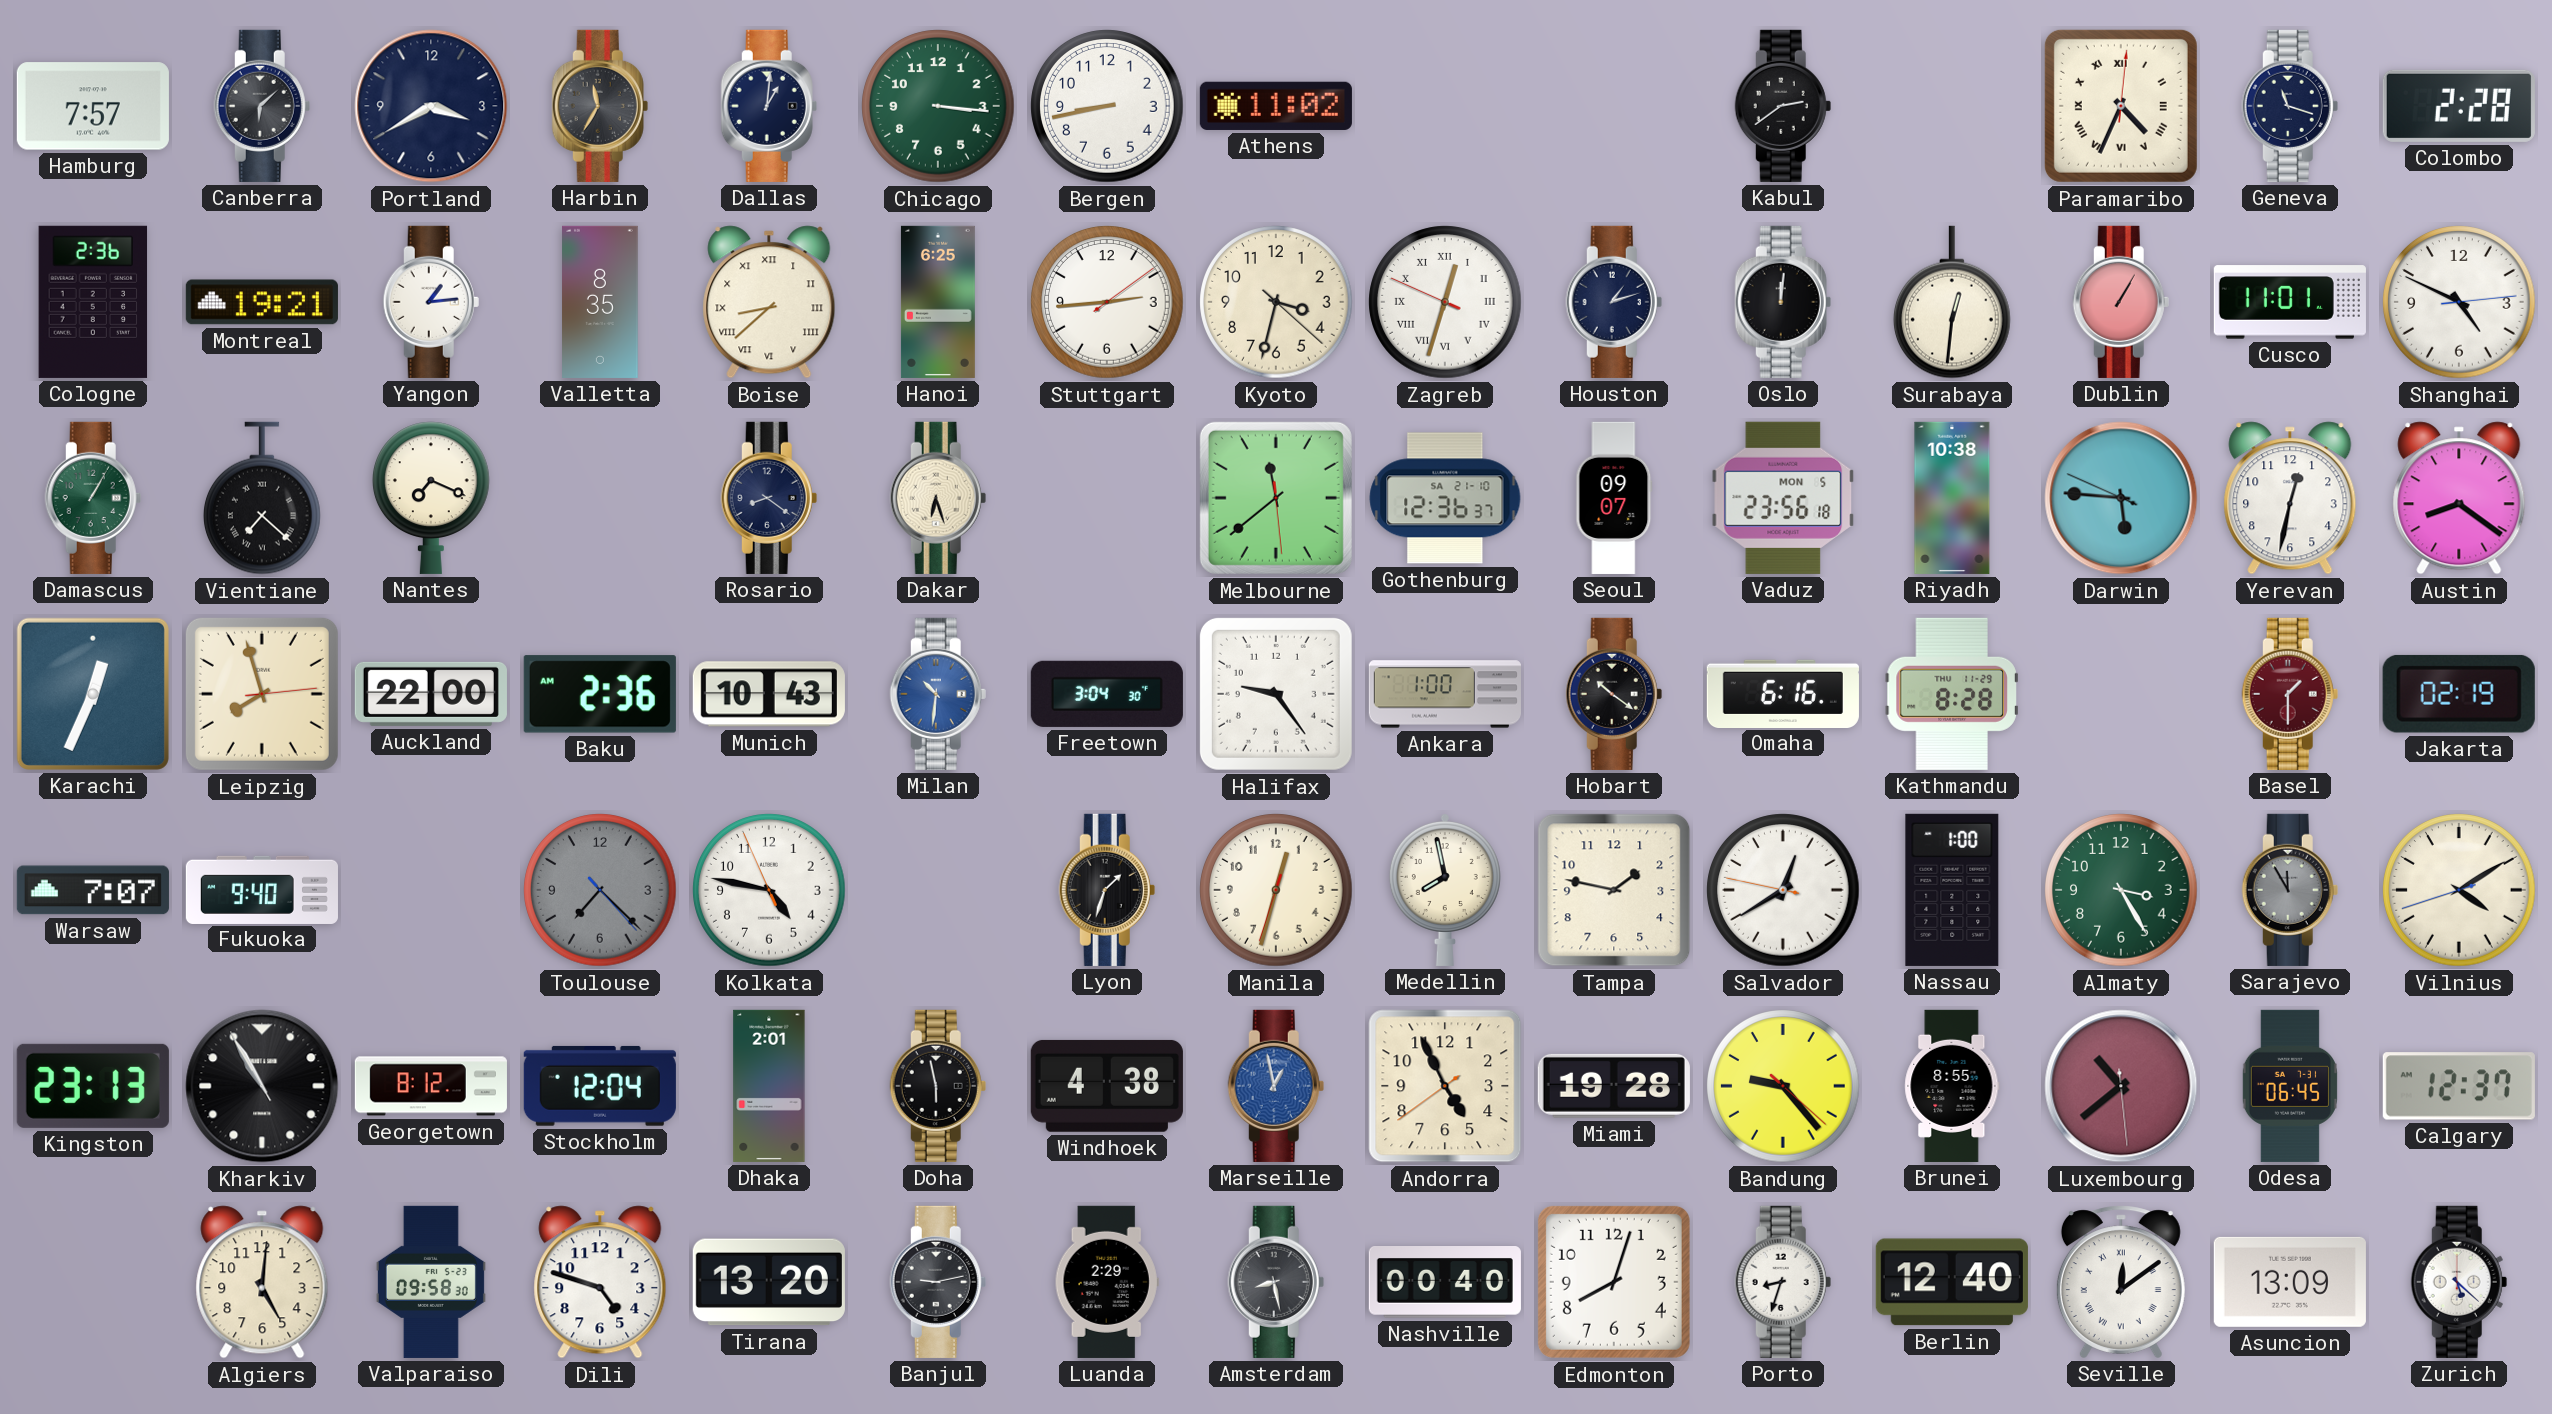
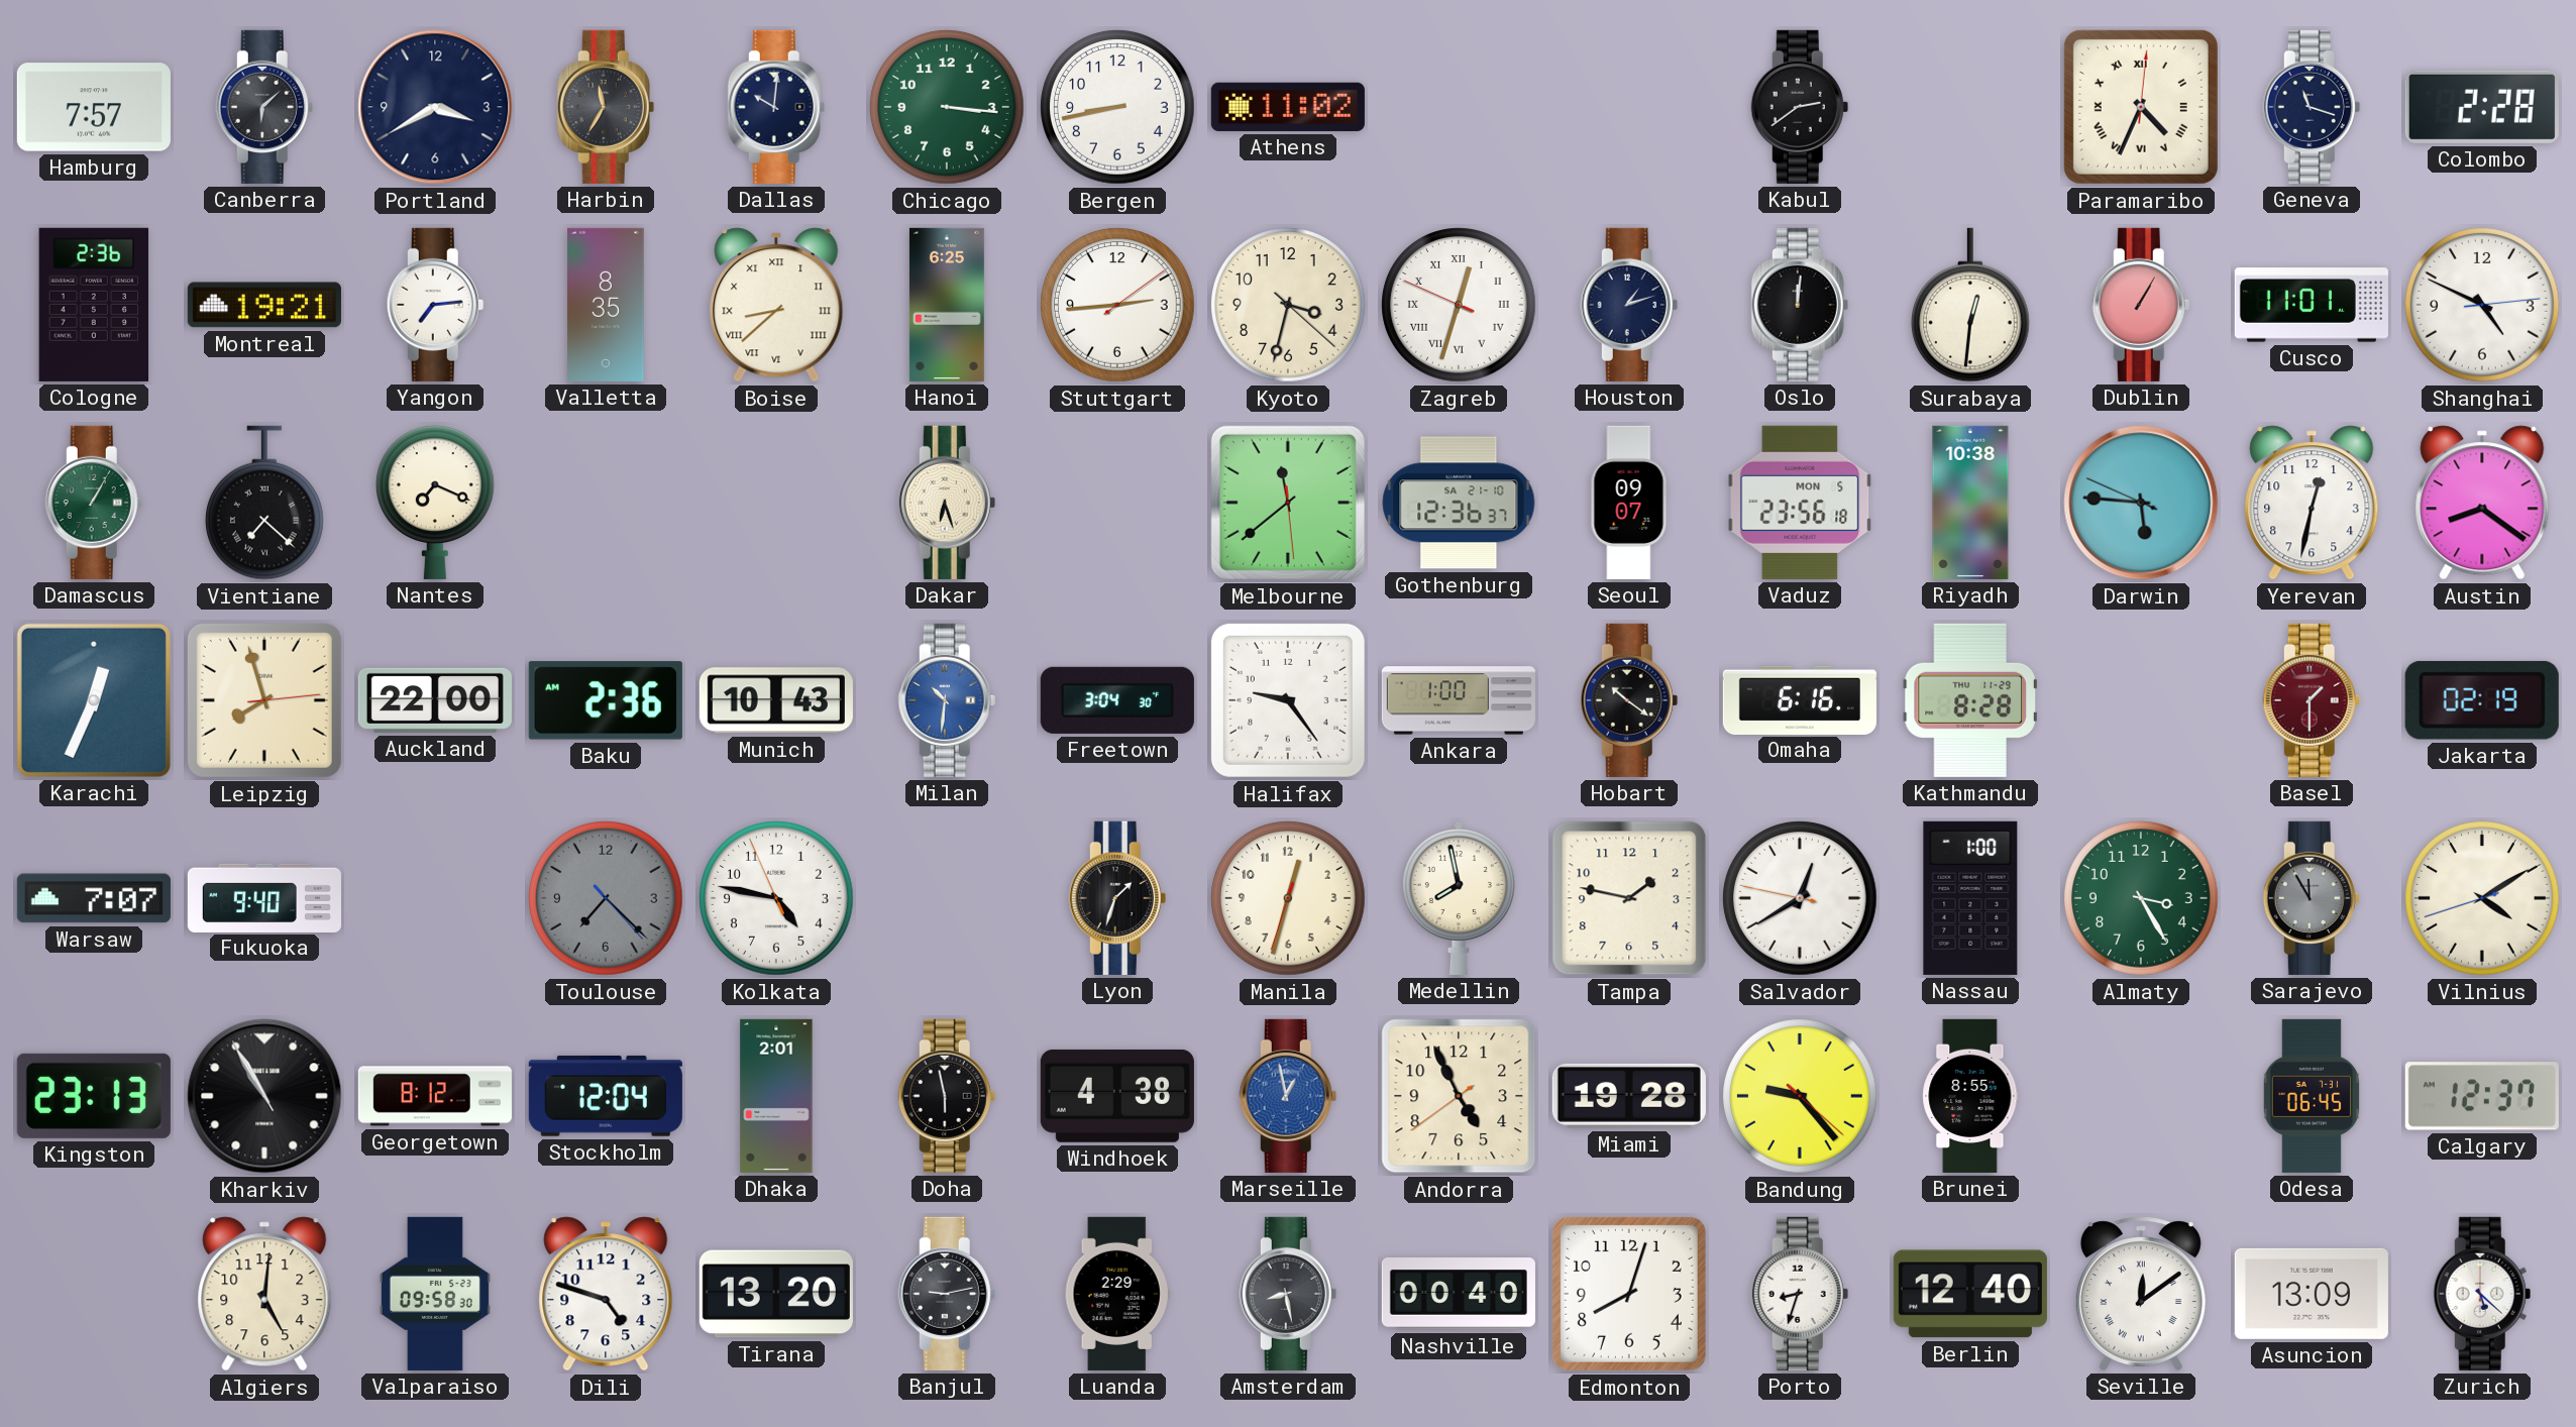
Dallas: 1:01 -> 10:01 (776, 107)
Yangon: 1:14 -> 7:14 (435, 305)
Rosario: 8:21 -> none (769, 498)
Luxembourg: 10:38 -> none (2121, 1086)
